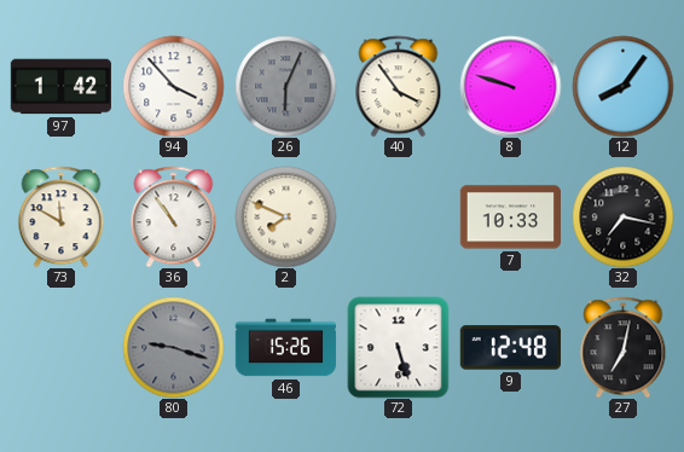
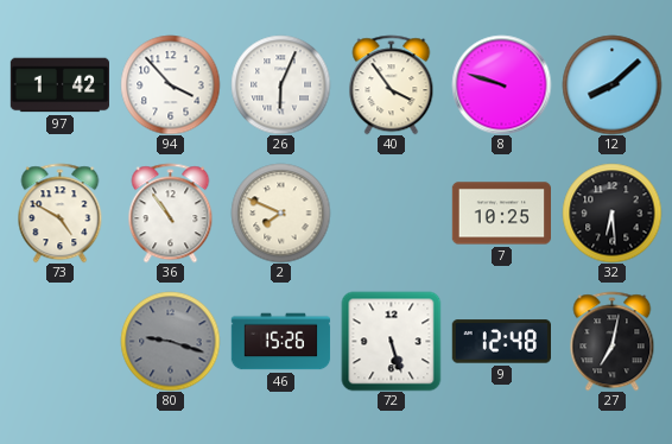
26 dial: grey -> white (280, 84)
12: 8:06 -> 8:08 (611, 84)
73: 11:50 -> 4:50 (61, 213)
7: 10:33 -> 10:25 (501, 214)
32: 7:17 -> 6:29 (611, 213)
